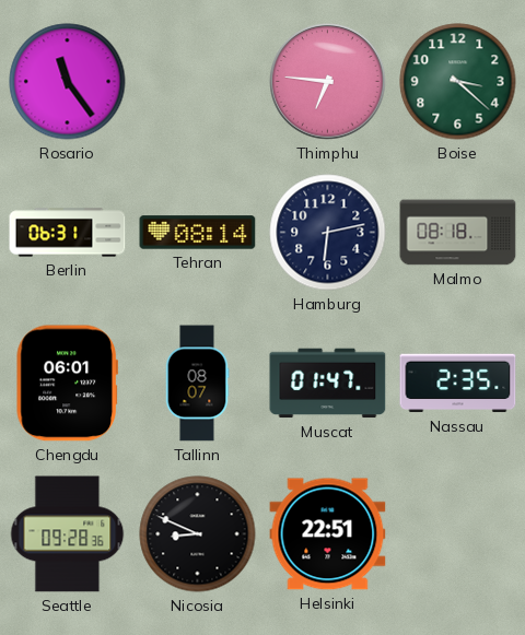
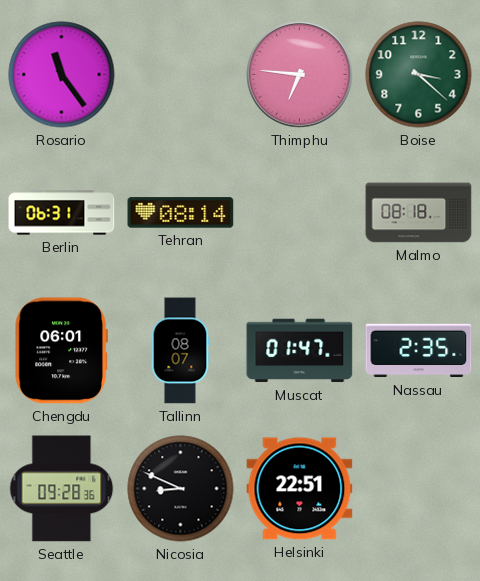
Hamburg: 6:13 -> none (328, 233)
